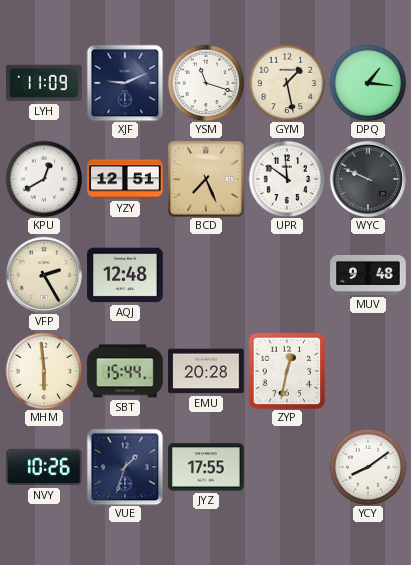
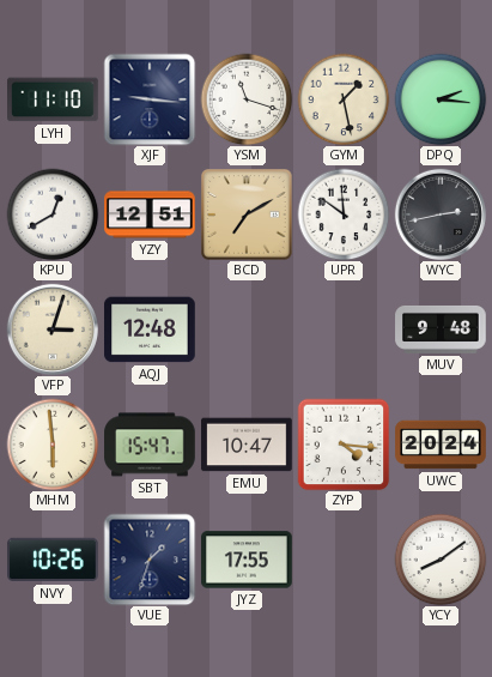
LYH: 11:09 -> 11:10 (53, 99)
XJF: 9:11 -> 9:16 (150, 99)
DPQ: 1:16 -> 2:16 (441, 99)
BCD: 7:26 -> 7:10 (248, 216)
WYC: 9:49 -> 2:43 (439, 213)
VFP: 2:25 -> 3:03 (51, 328)
SBT: 15:44 -> 15:47 (150, 445)
EMU: 20:28 -> 10:47 (247, 445)
ZYP: 12:32 -> 4:16 (344, 445)
UWC: none -> 20:24 (441, 445)
